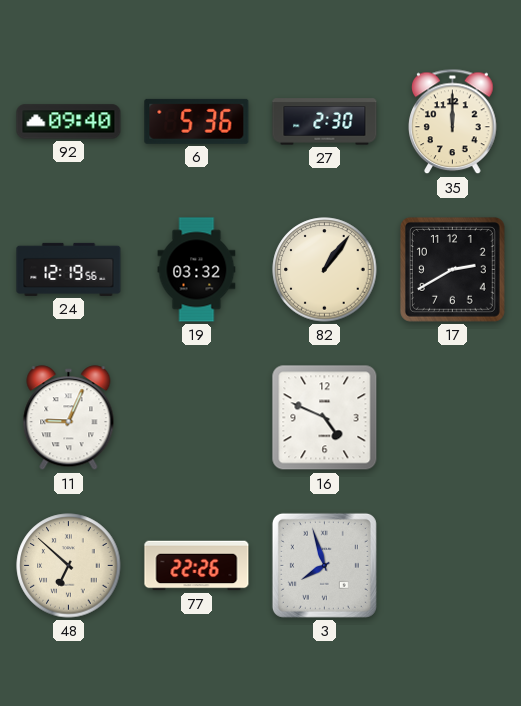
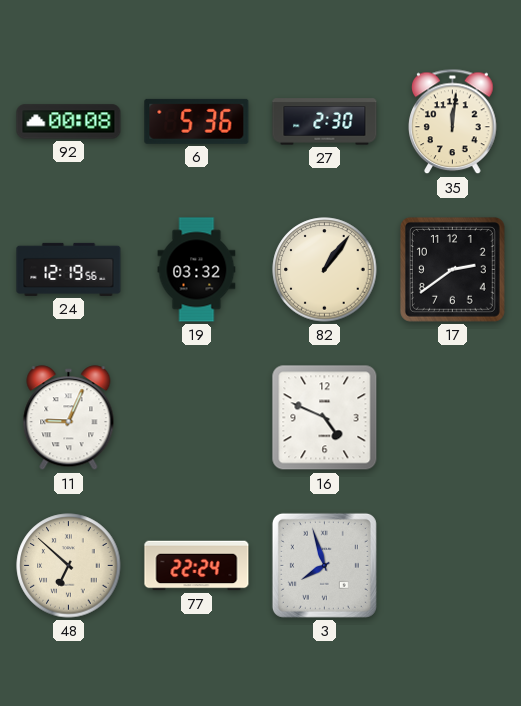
92: 09:40 -> 00:08 (69, 122)
35: 12:00 -> 12:01 (453, 122)
17: 2:40 -> 2:39 (452, 269)
77: 22:26 -> 22:24 (197, 566)
